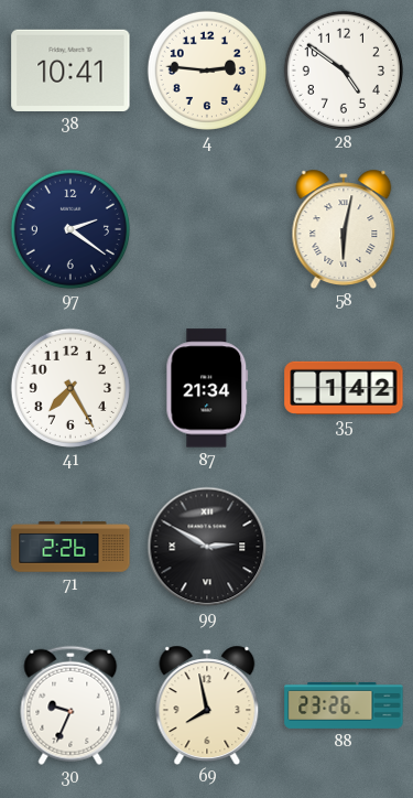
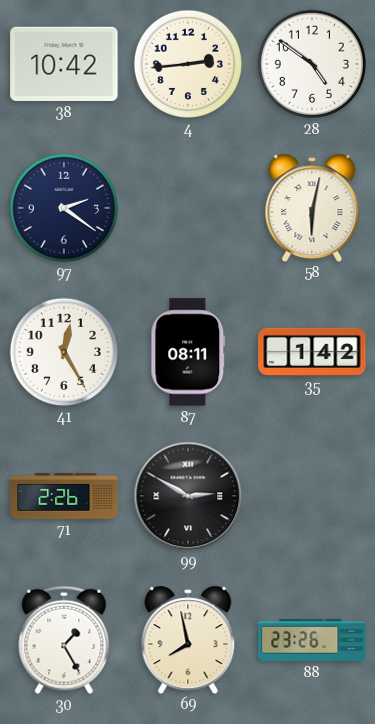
38: 10:41 -> 10:42 (64, 64)
4: 2:46 -> 2:44 (188, 64)
41: 7:25 -> 12:25 (64, 352)
87: 21:34 -> 08:11 (188, 352)
30: 9:34 -> 1:25 (64, 640)
